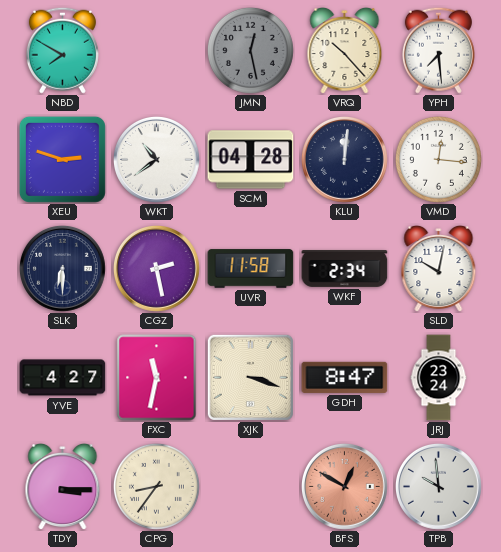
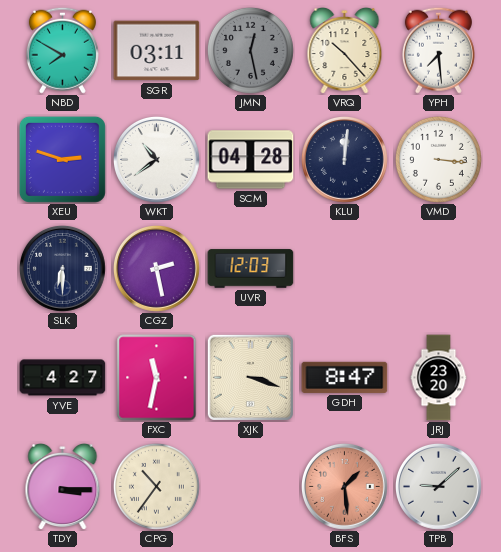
SGR: none -> 03:11 (157, 51)
VMD: 12:16 -> 3:16 (438, 159)
UVR: 11:58 -> 12:03 (251, 269)
WKF: 2:34 -> none (345, 269)
SLD: 10:02 -> none (439, 268)
JRJ: 23:24 -> 23:20 (439, 378)
CPG: 8:36 -> 10:36 (156, 486)
BFS: 12:50 -> 1:29 (345, 487)
TPB: 9:59 -> 9:08 (439, 487)
